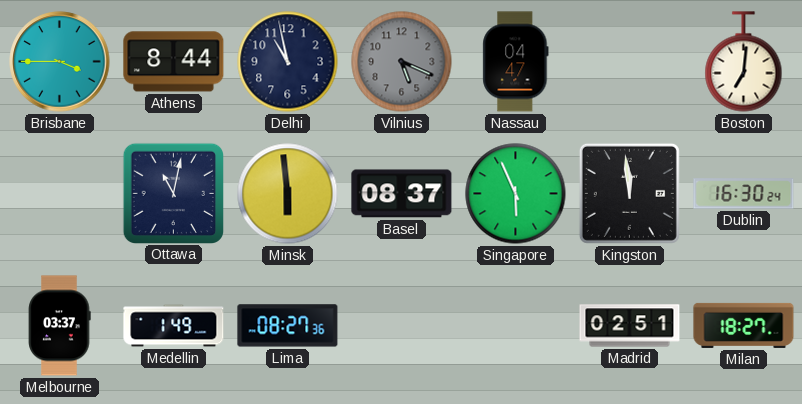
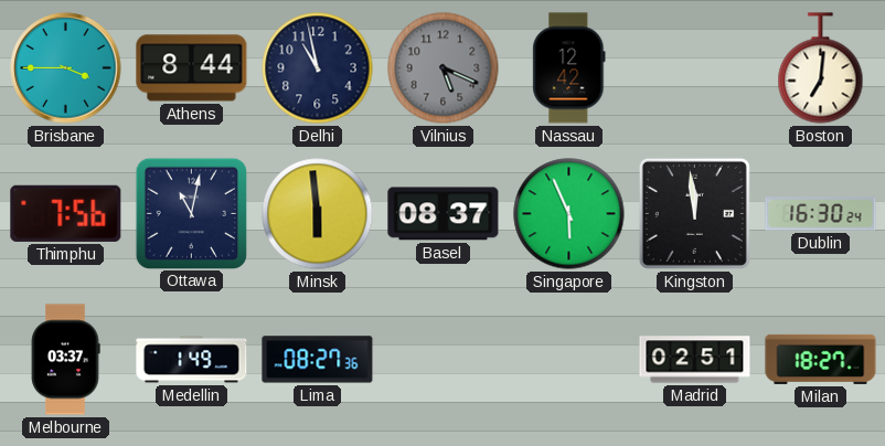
Nassau: 04:47 -> 12:42 (569, 68)
Thimphu: none -> 7:56 (66, 213)
